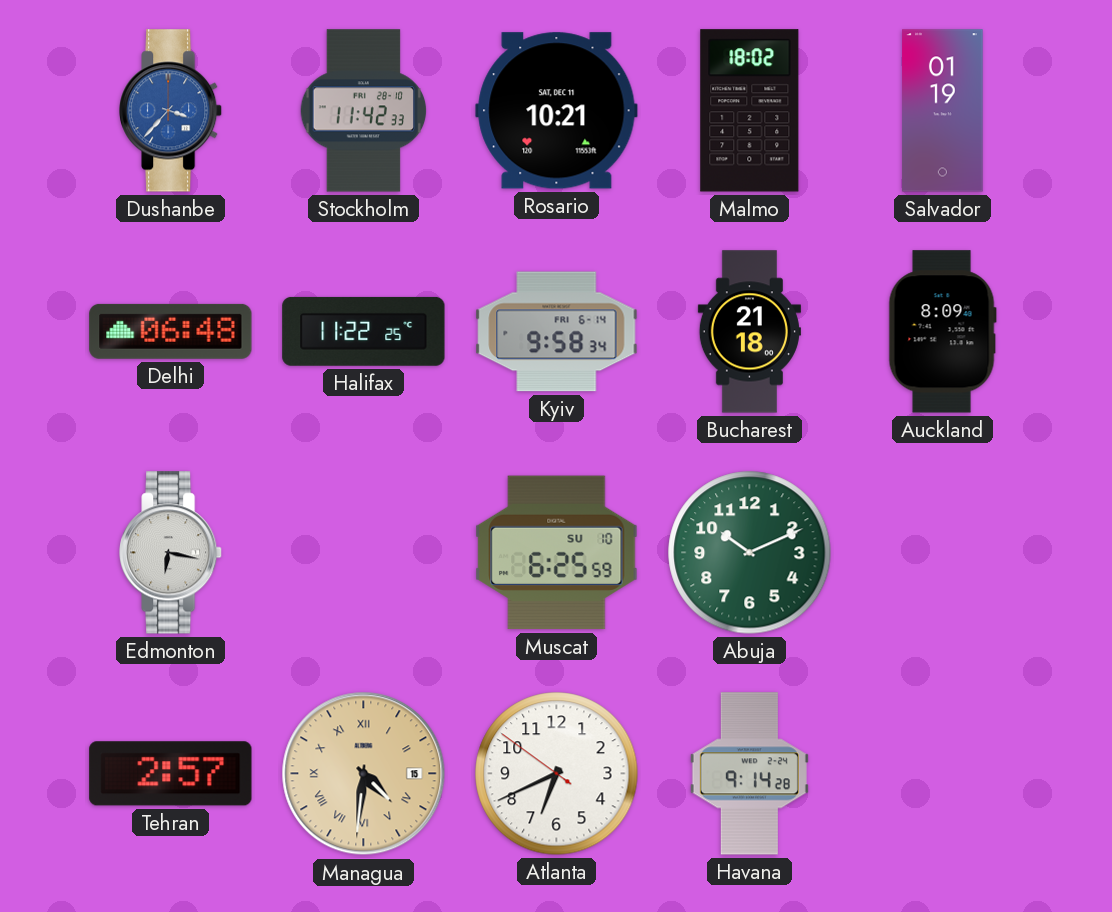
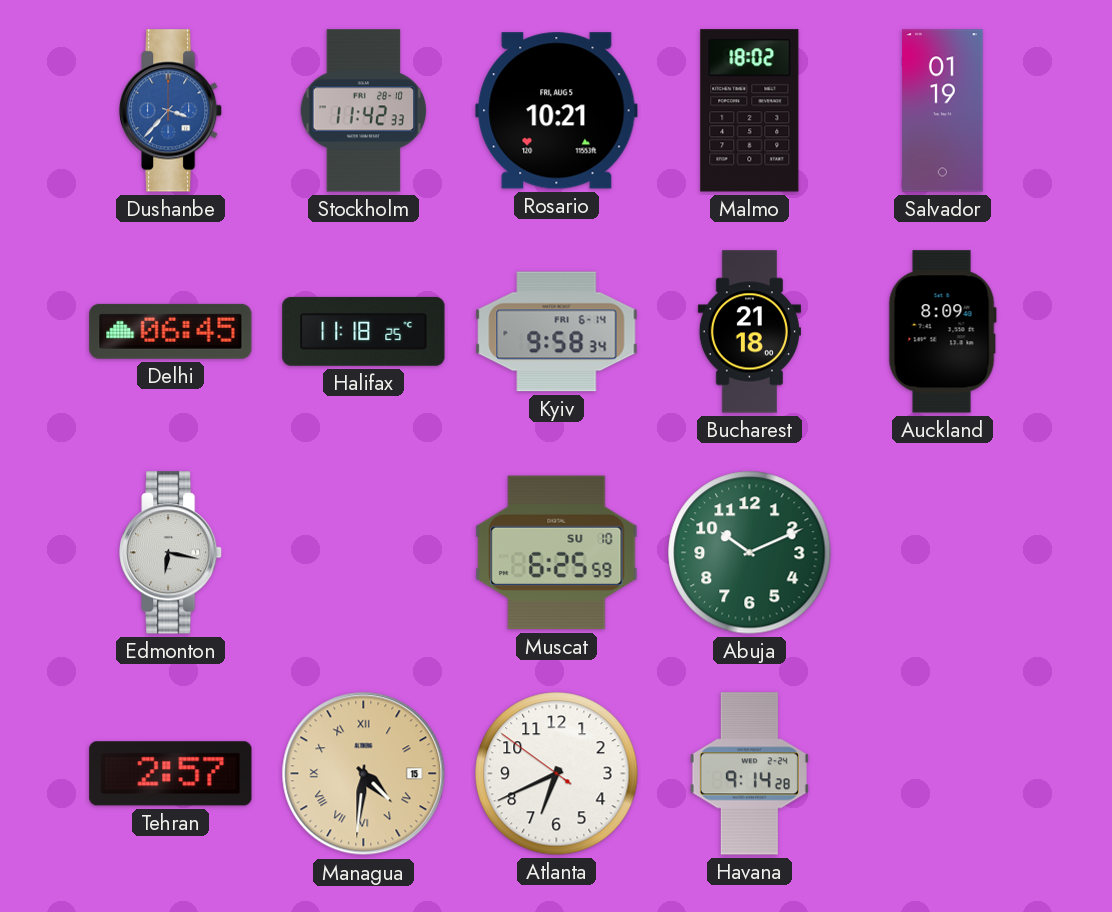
Rosario date: SAT, DEC 11 -> FRI, AUG 5 (557, 111)
Delhi: 06:48 -> 06:45 (171, 331)
Halifax: 11:22 -> 11:18 (364, 331)
